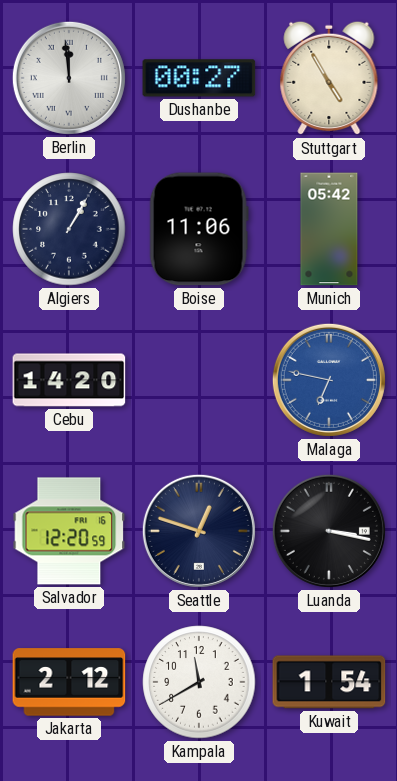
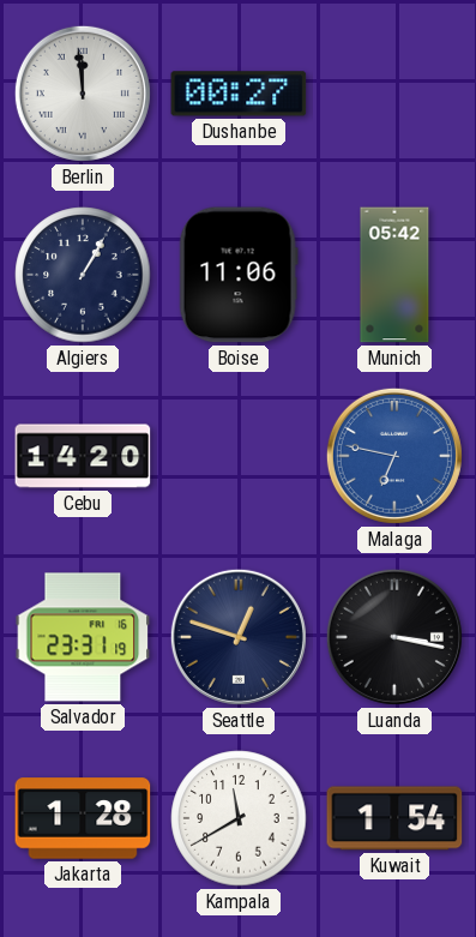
Stuttgart: 4:55 -> none (329, 78)
Salvador: 12:20 -> 23:31 (83, 637)
Jakarta: 2:12 -> 1:28 (83, 818)
